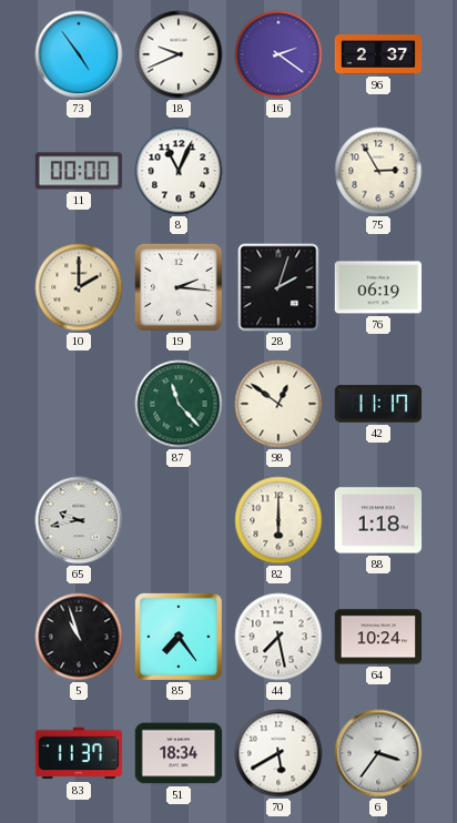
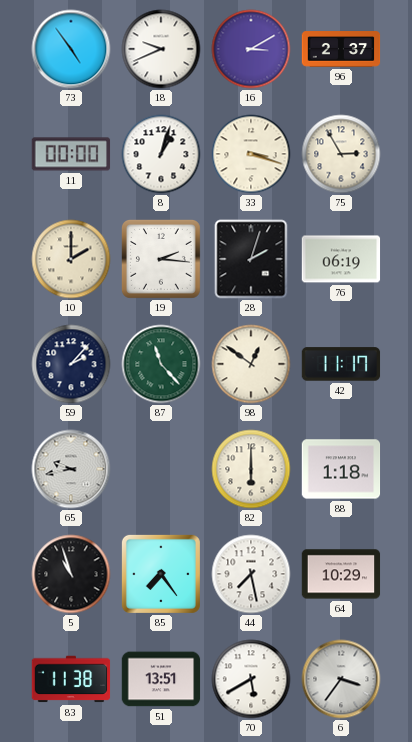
16: 2:21 -> 3:10 (251, 49)
8: 11:04 -> 1:03 (161, 154)
33: none -> 3:18 (251, 154)
59: none -> 2:07 (71, 364)
64: 10:24 -> 10:29 (341, 574)
83: 11:37 -> 11:38 (71, 679)
51: 18:34 -> 13:51 (161, 679)
